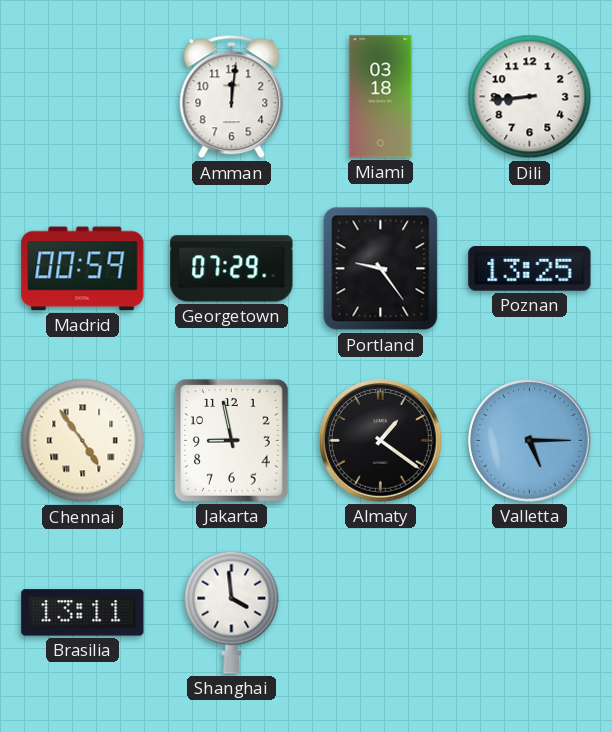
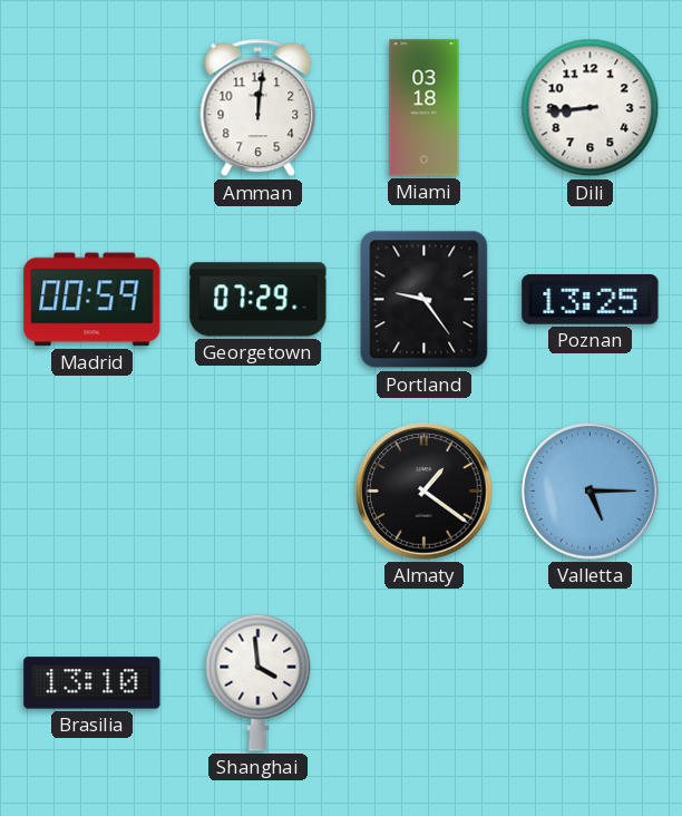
Chennai: 4:54 -> none (83, 441)
Jakarta: 8:58 -> none (232, 441)
Brasilia: 13:11 -> 13:10 (92, 683)
